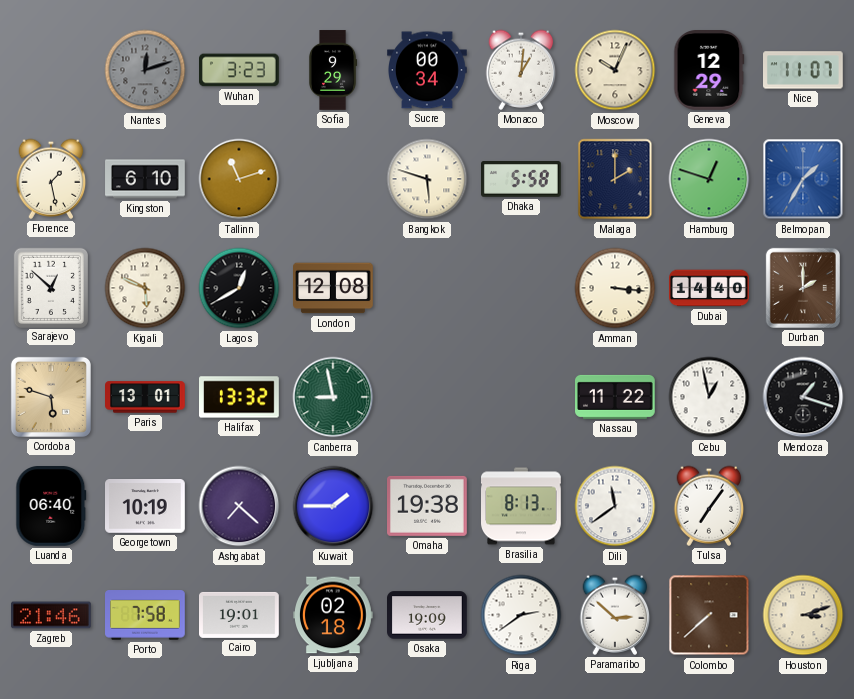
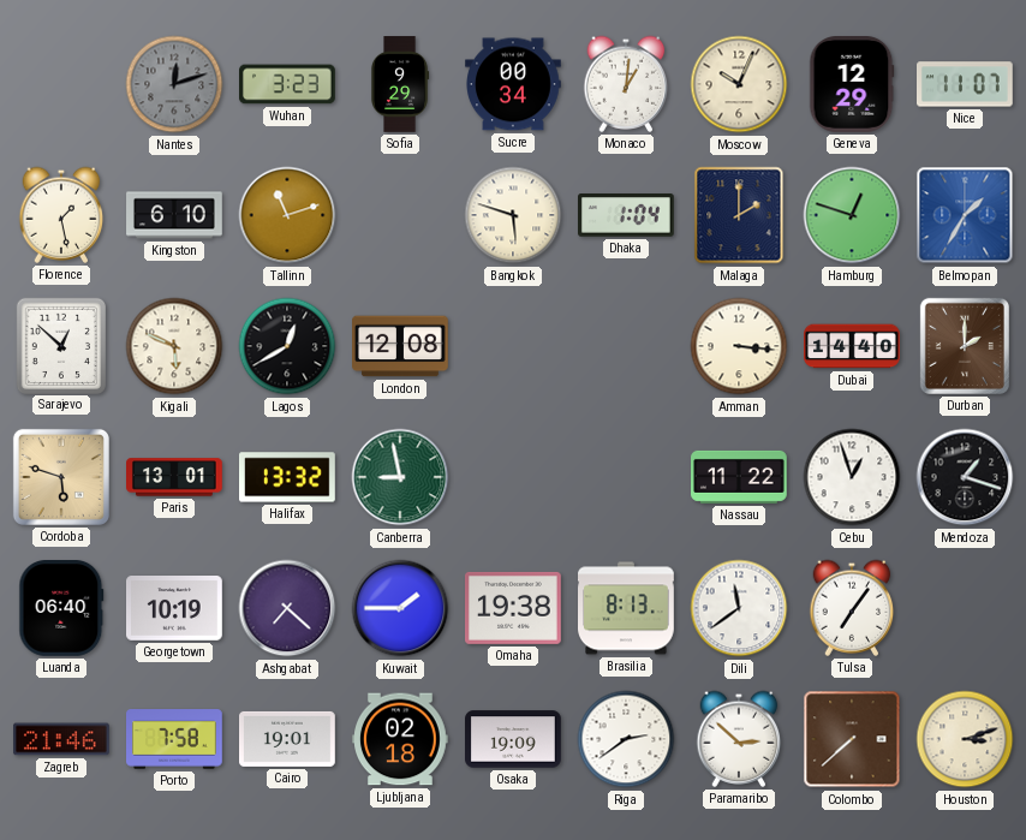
Dhaka: 5:58 -> 1:04 (627, 216)
Cebu: 12:58 -> 12:57 (852, 477)
